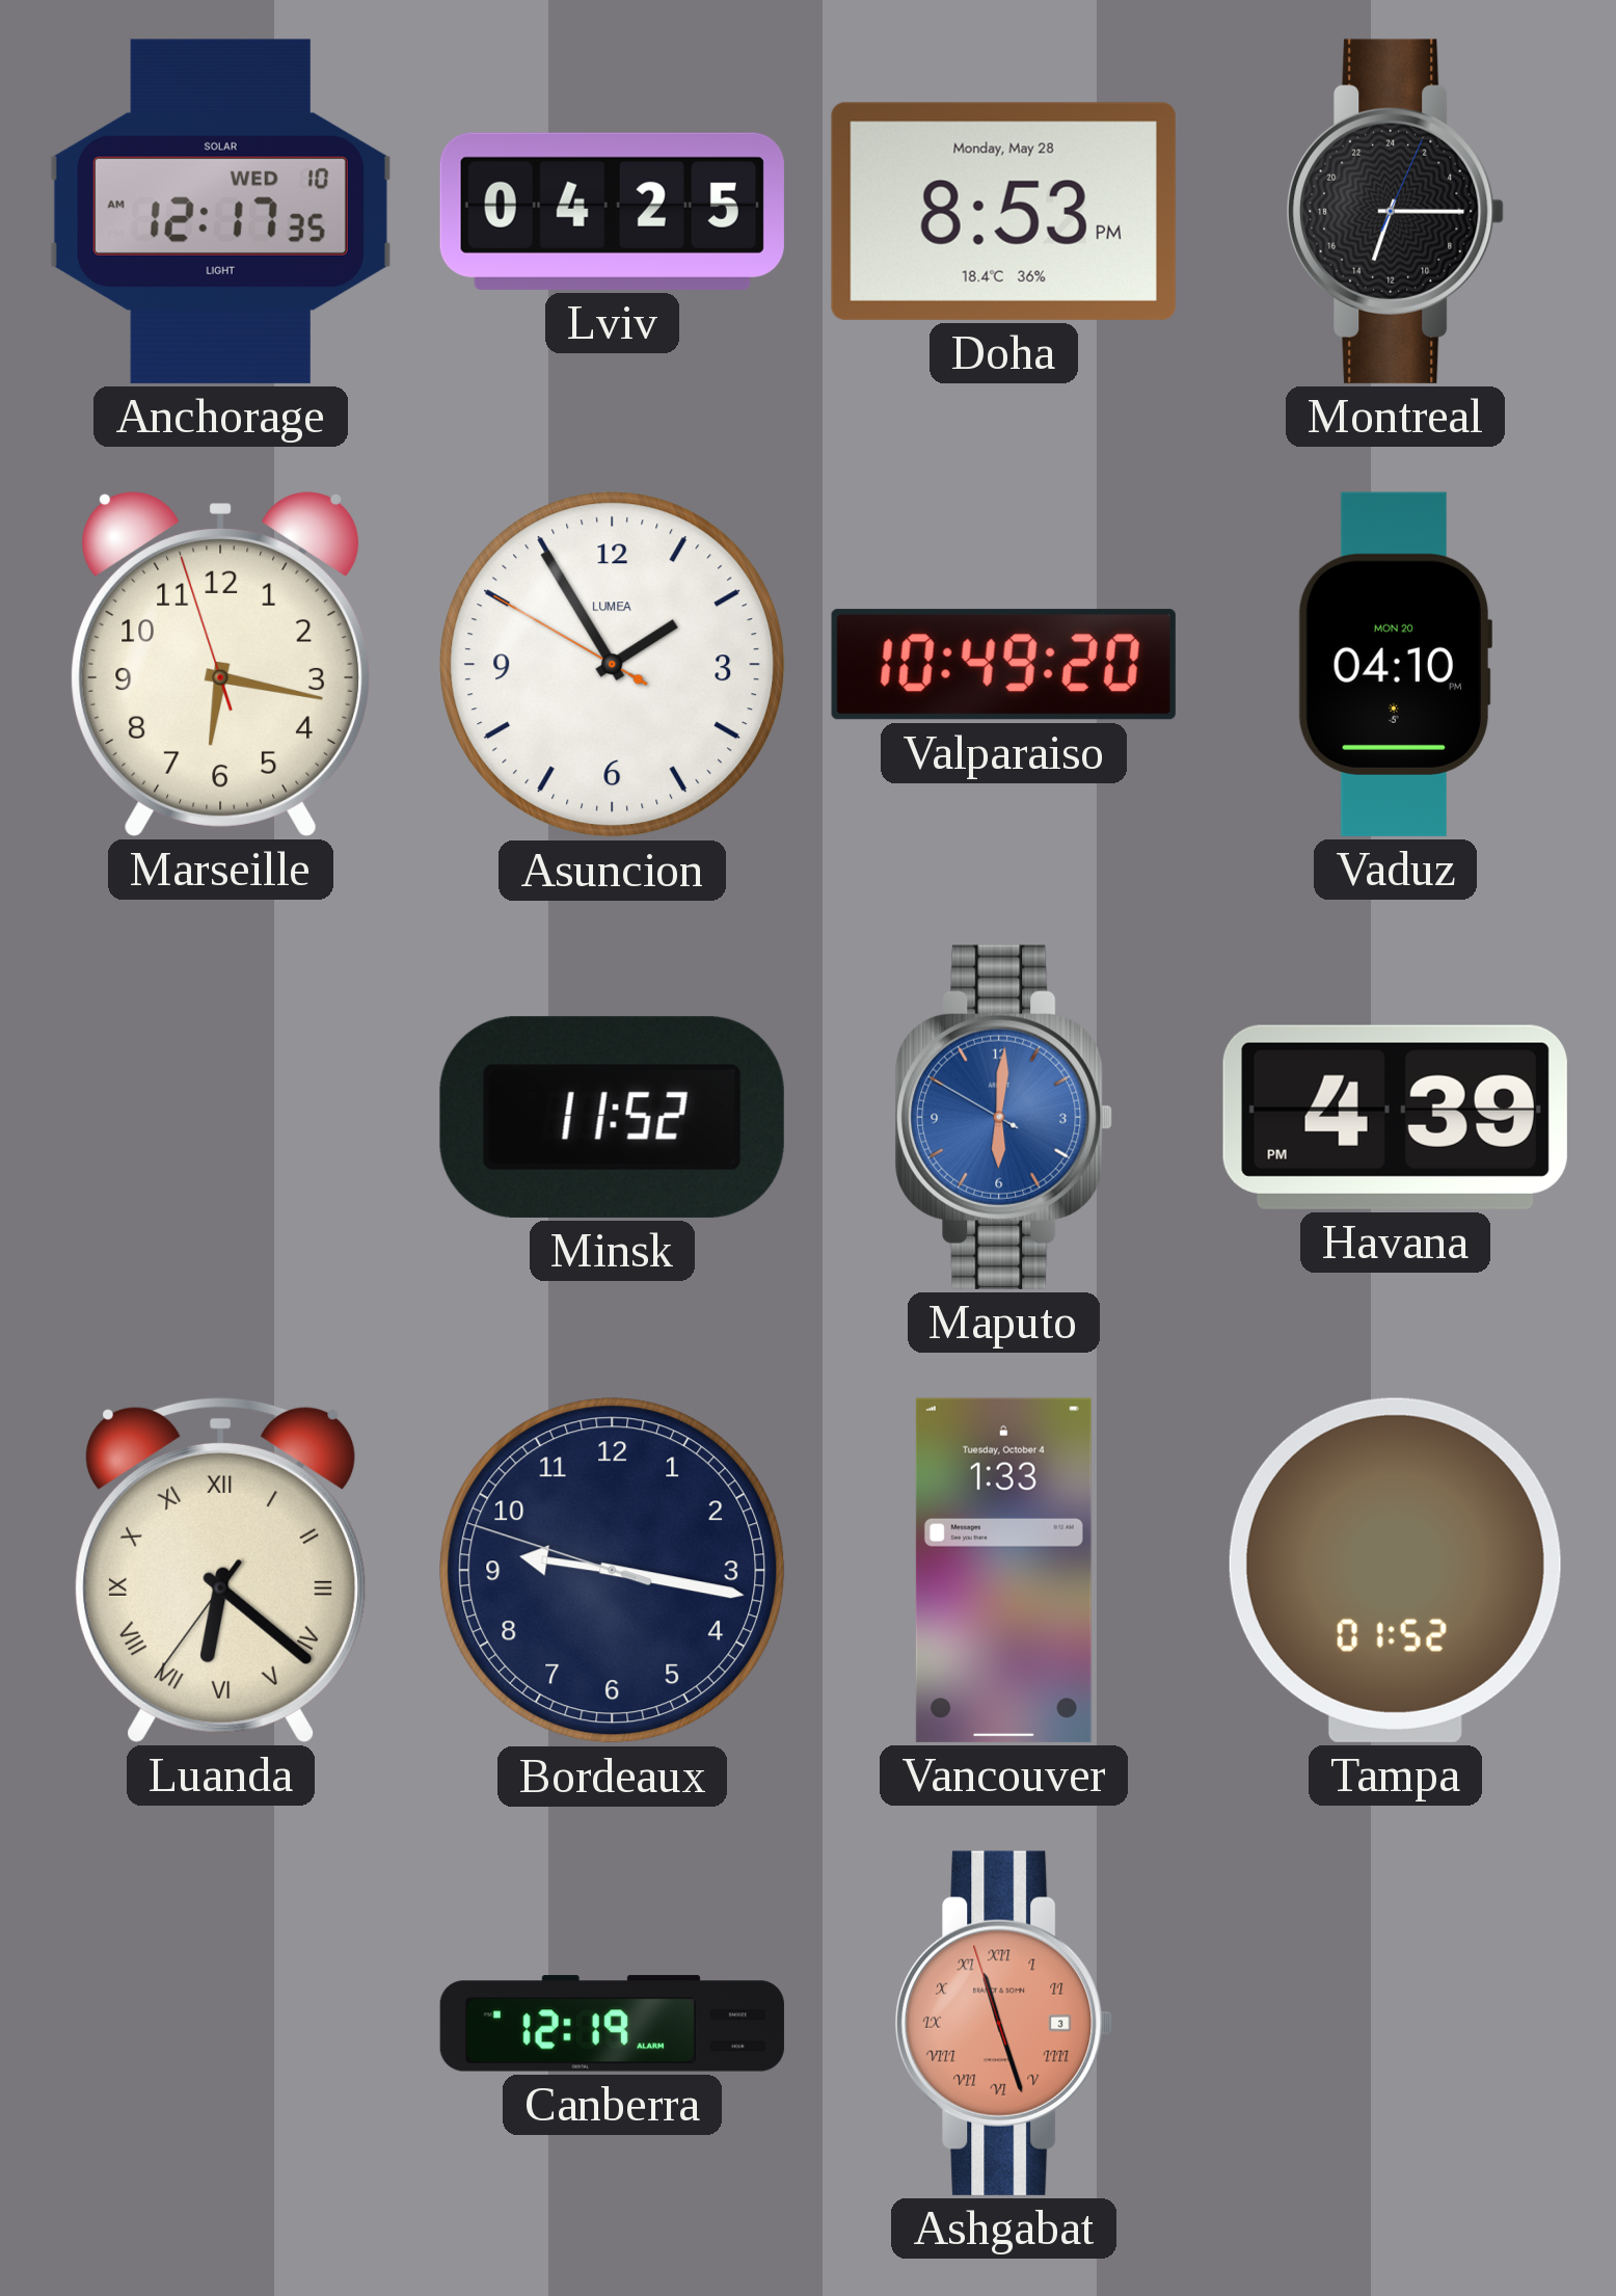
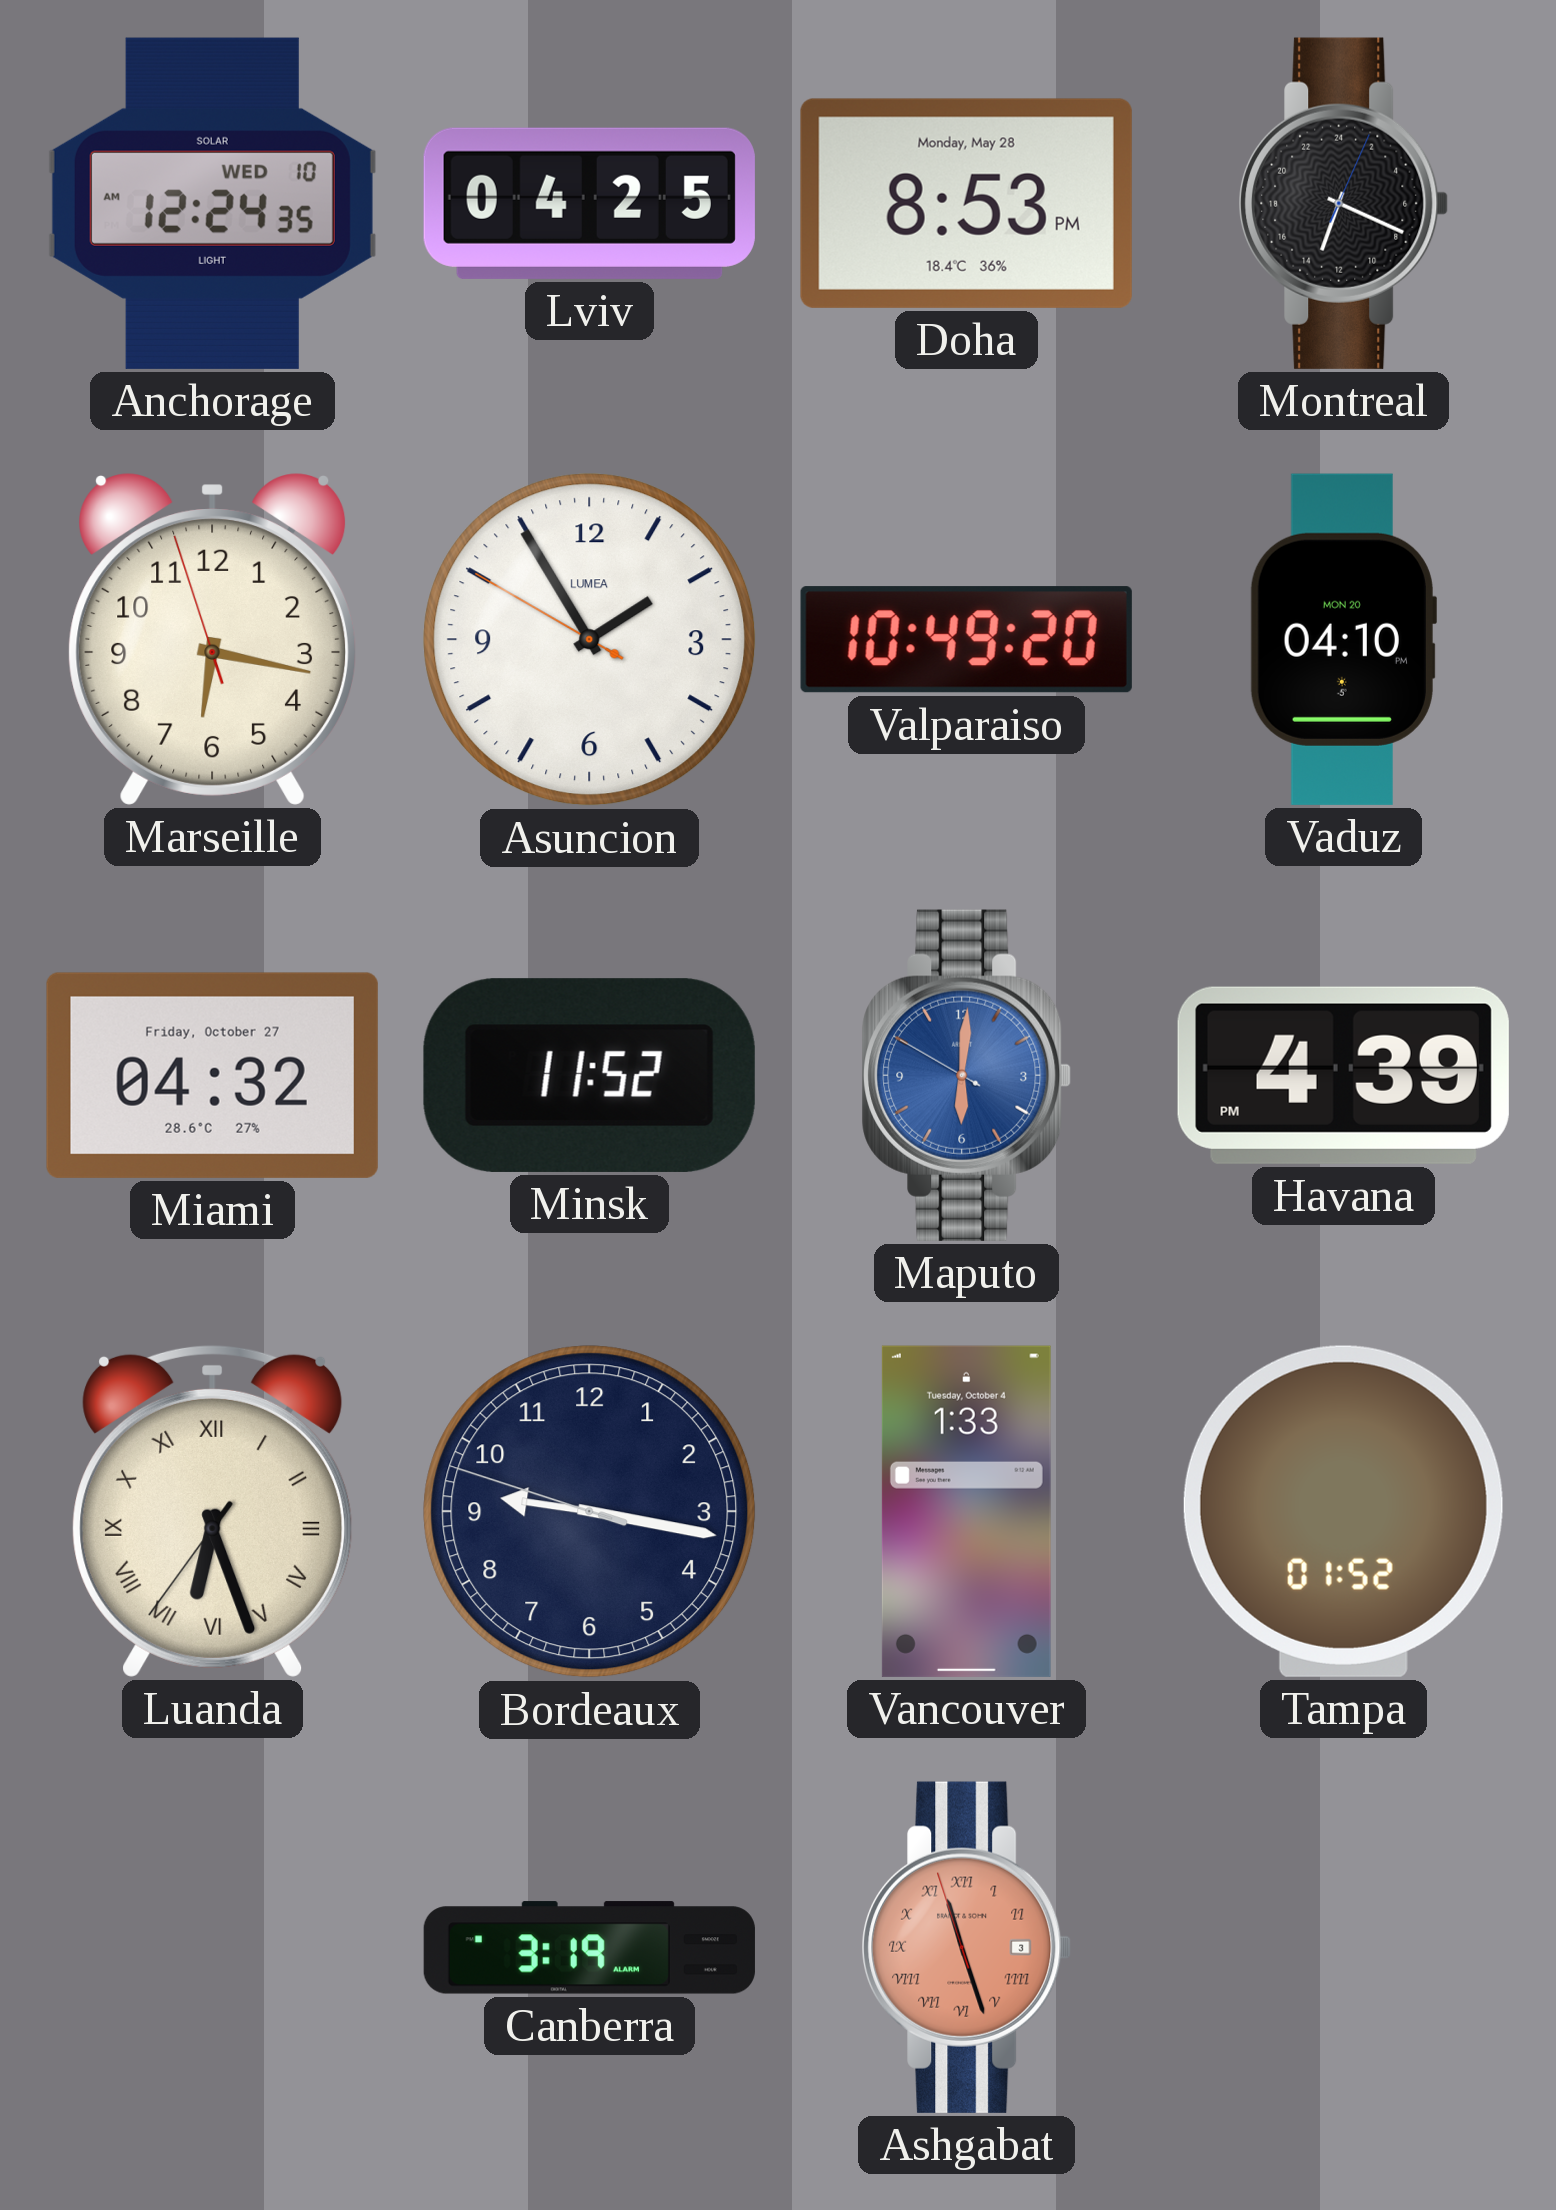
Anchorage: 12:17 -> 12:24 (212, 203)
Montreal: 13:15 -> 13:19 (1344, 203)
Miami: none -> 04:32 (212, 1075)
Luanda: 6:21 -> 6:26 (213, 1511)
Canberra: 12:19 -> 3:19 (589, 1948)
